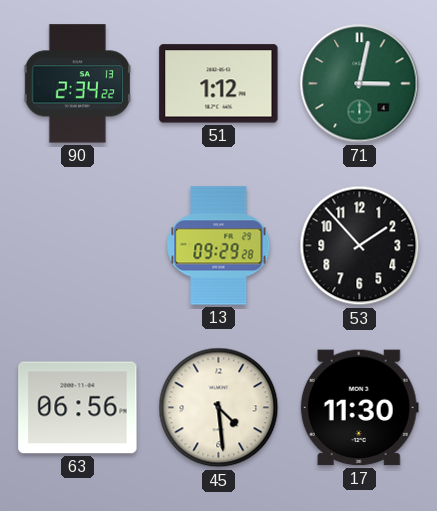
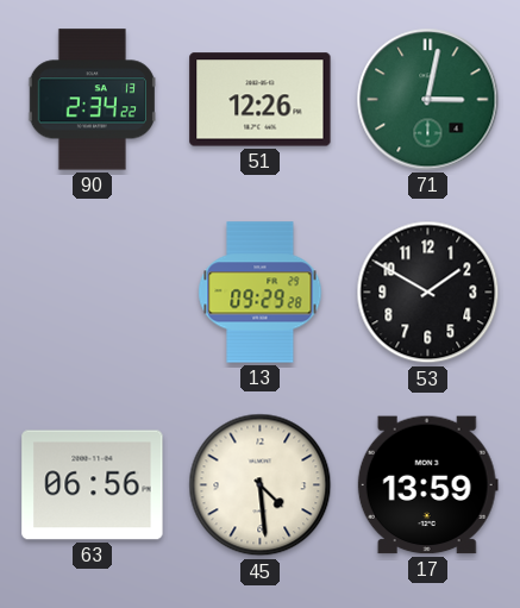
51: 1:12 -> 12:26 (261, 100)
53: 1:53 -> 1:50 (428, 293)
17: 11:30 -> 13:59 (427, 485)
